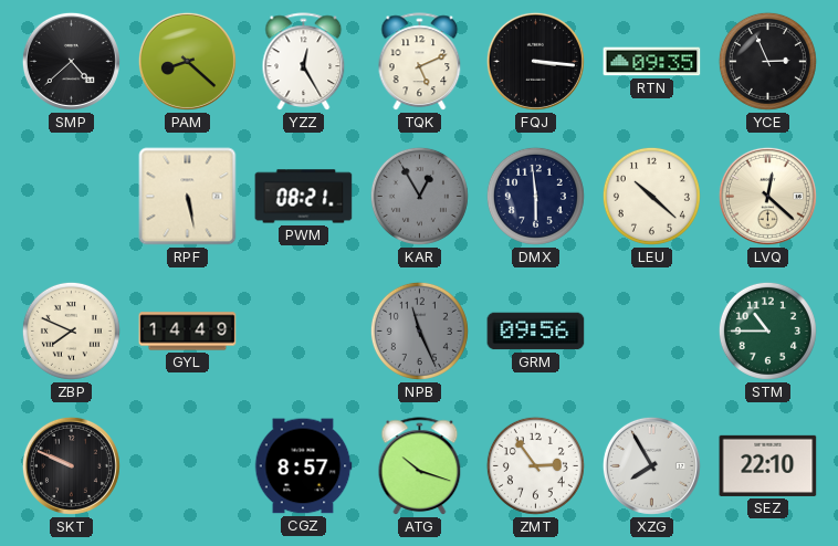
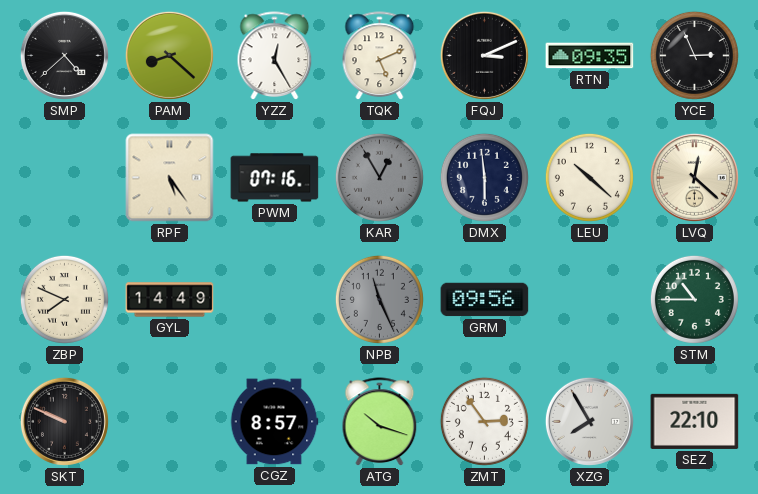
FQJ: 3:16 -> 3:11 (484, 55)
RPF: 5:28 -> 5:24 (170, 178)
PWM: 08:21 -> 07:16 (275, 178)
